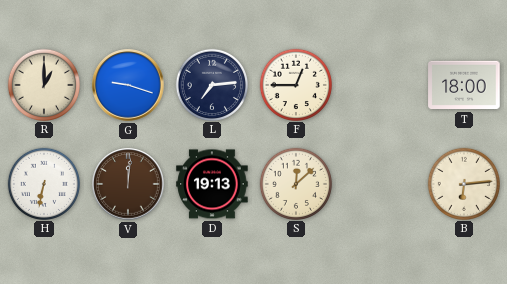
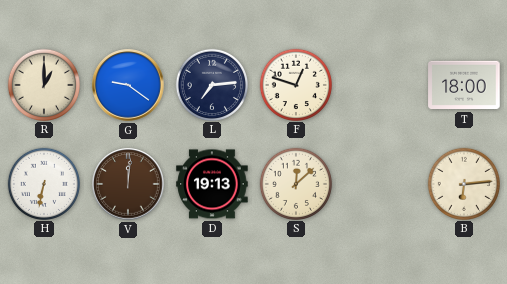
G: 9:18 -> 9:21 (128, 85)
F: 12:45 -> 12:48 (295, 84)
